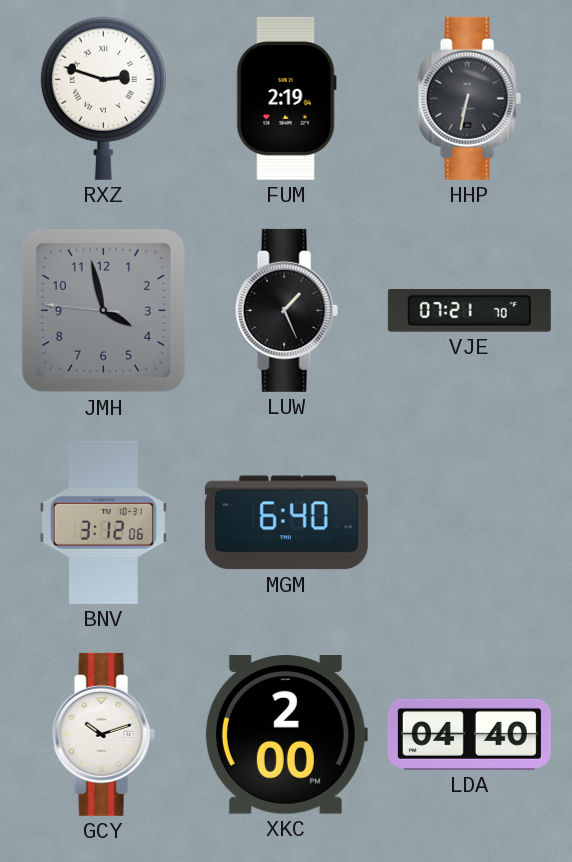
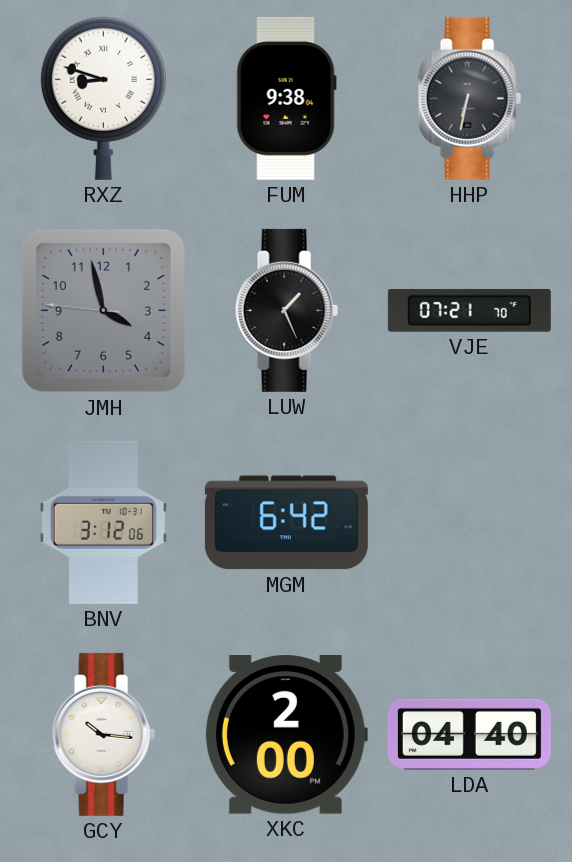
RXZ: 2:48 -> 8:48 (103, 98)
FUM: 2:19 -> 9:38 (286, 98)
MGM: 6:40 -> 6:42 (286, 523)
GCY: 10:12 -> 10:16 (103, 734)
